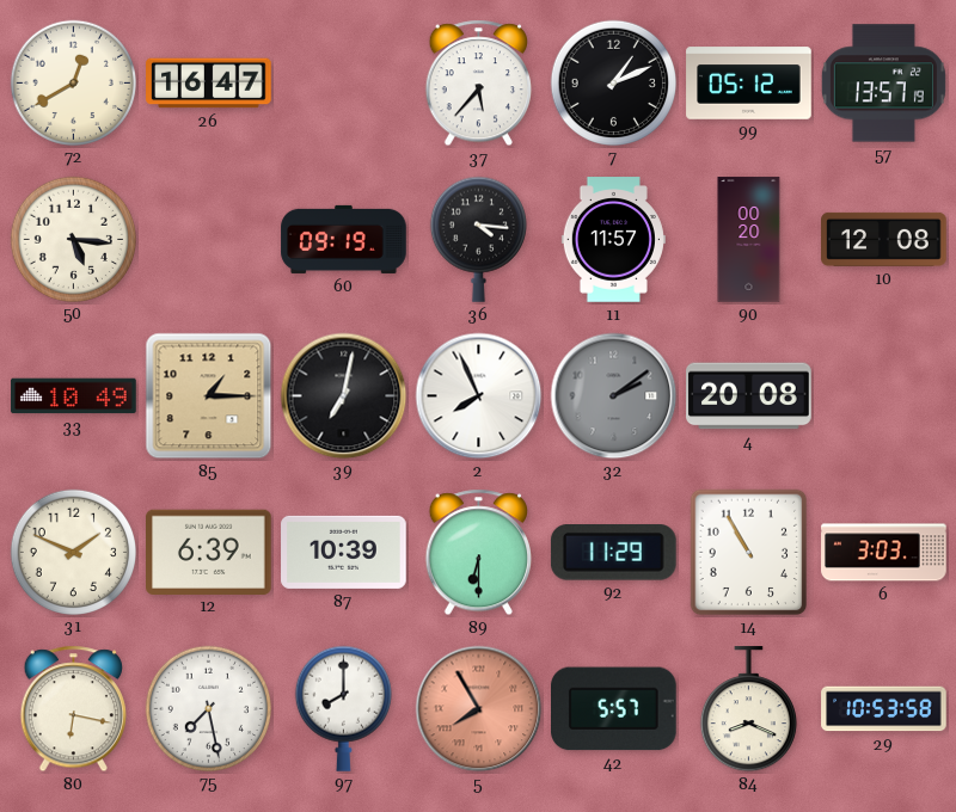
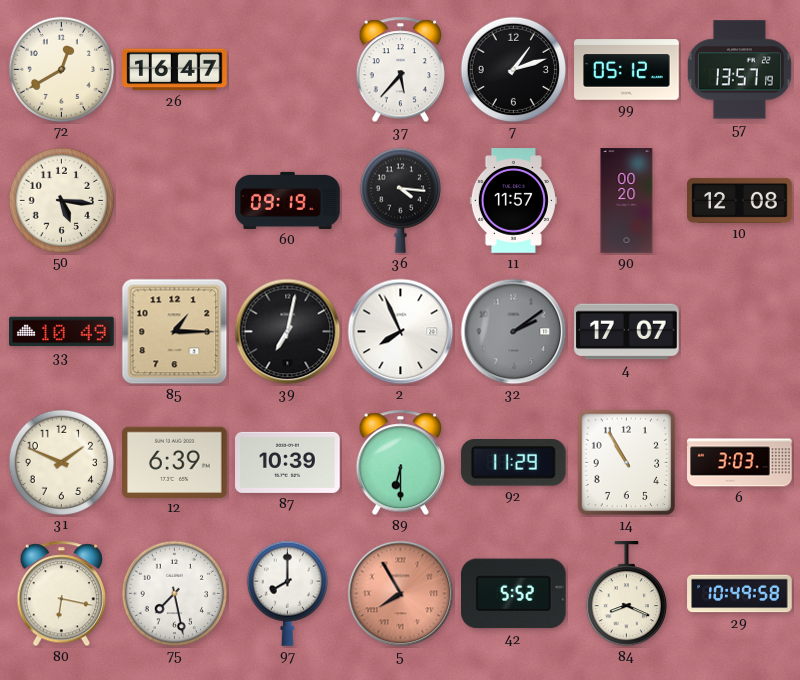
7: 1:11 -> 1:12 (513, 69)
4: 20:08 -> 17:07 (627, 332)
42: 5:57 -> 5:52 (514, 594)
29: 10:53 -> 10:49 (740, 594)
